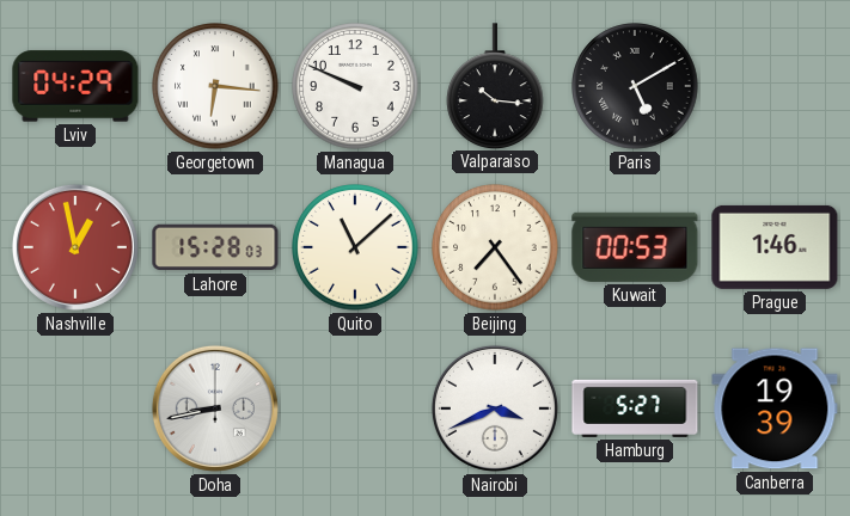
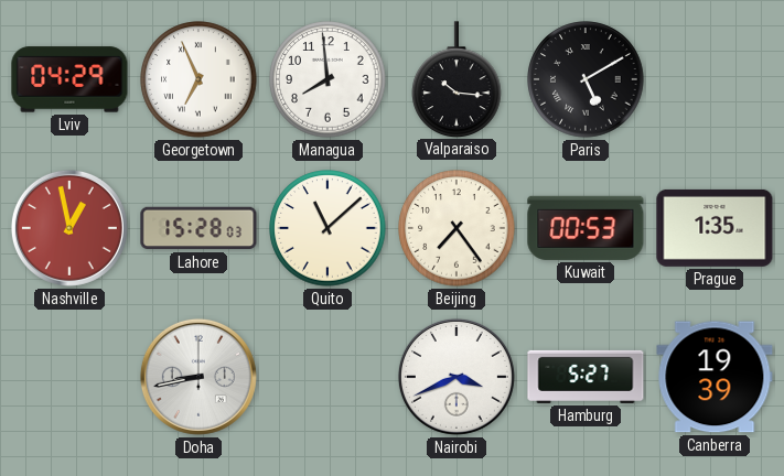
Georgetown: 6:16 -> 6:56 (198, 79)
Managua: 9:49 -> 7:59 (327, 79)
Prague: 1:46 -> 1:35 (715, 228)
